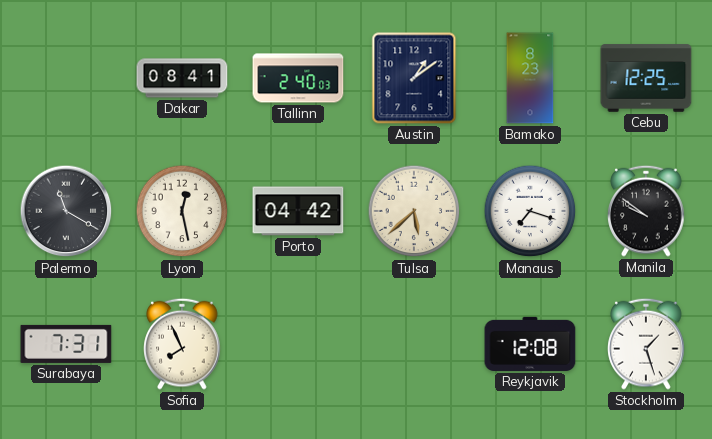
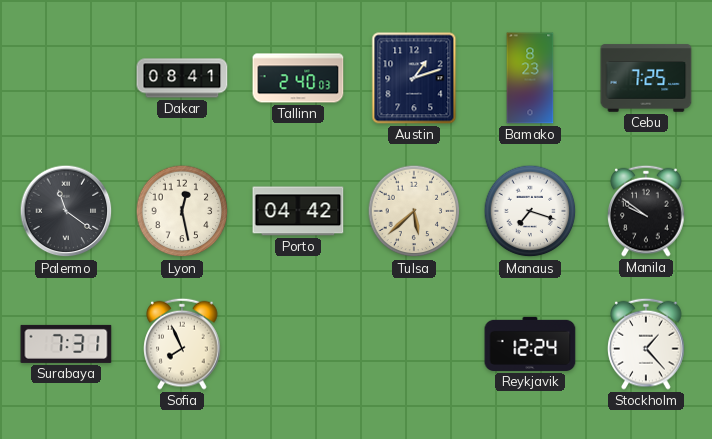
Austin: 1:09 -> 1:12 (414, 78)
Cebu: 12:25 -> 7:25 (646, 78)
Palermo: 11:20 -> 11:21 (66, 211)
Reykjavik: 12:08 -> 12:24 (530, 344)
Stockholm: 1:27 -> 1:23 (646, 344)
